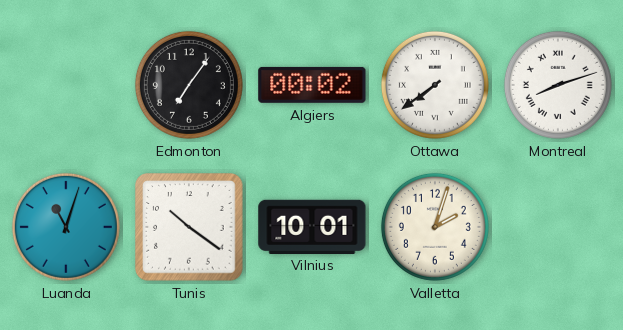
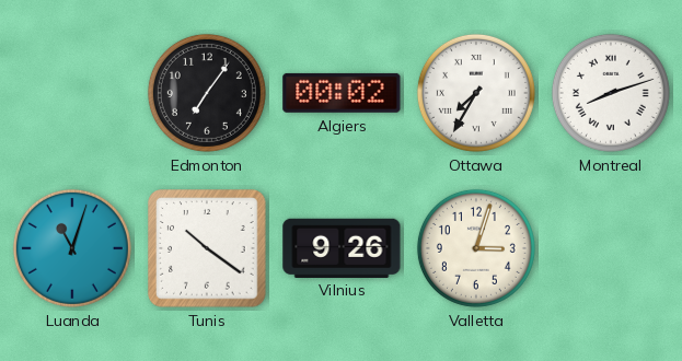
Ottawa: 7:39 -> 7:35 (476, 93)
Vilnius: 10:01 -> 9:26 (342, 247)
Valletta: 2:03 -> 3:03 (476, 248)
